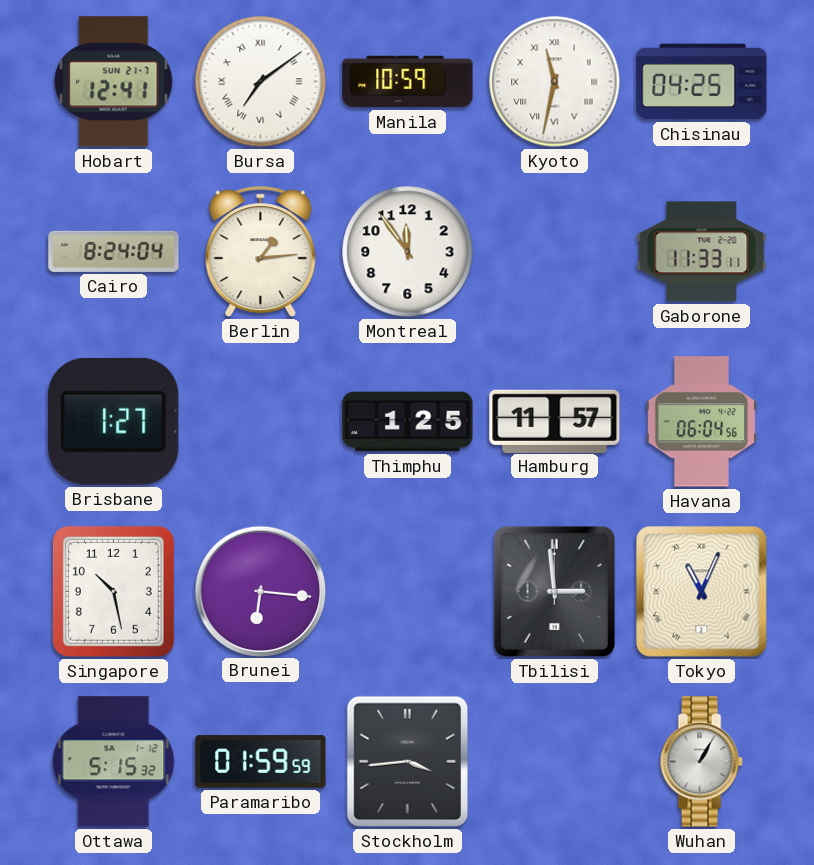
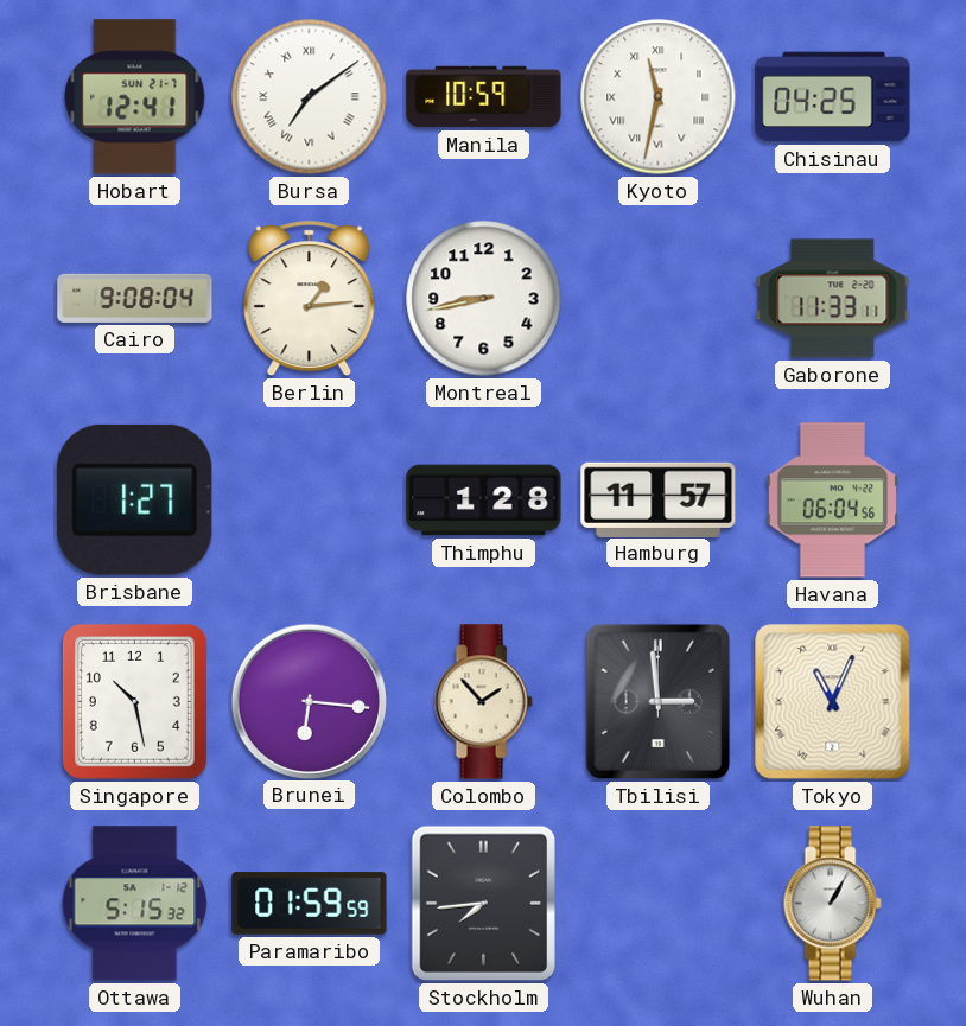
Cairo: 8:24 -> 9:08 (135, 298)
Montreal: 11:54 -> 8:43 (484, 299)
Thimphu: 1:25 -> 1:28 (484, 501)
Colombo: none -> 1:53 (483, 702)
Stockholm: 3:44 -> 7:44 (484, 904)
